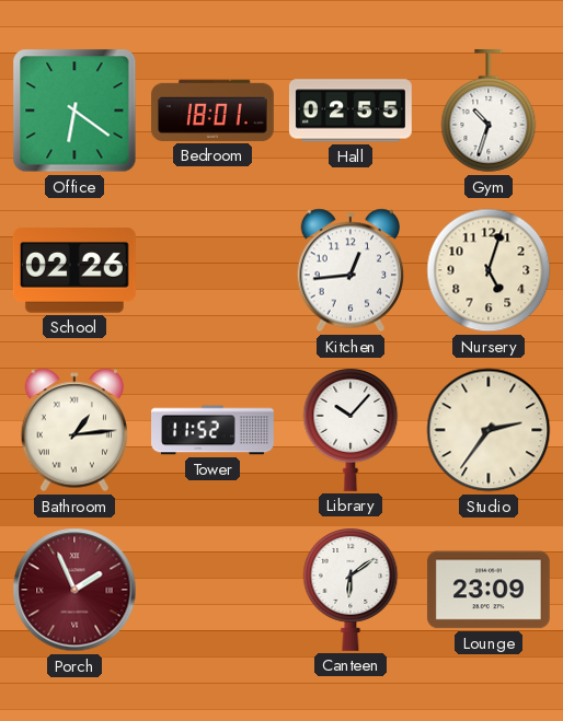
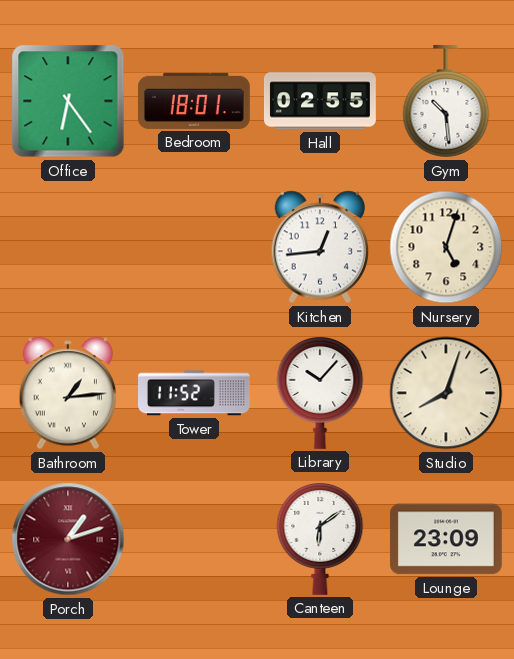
Office: 6:21 -> 6:24 (68, 101)
Gym: 10:33 -> 10:29 (446, 101)
School: 02:26 -> none (74, 270)
Studio: 2:36 -> 8:03 (446, 393)
Porch: 1:56 -> 1:12 (68, 539)
